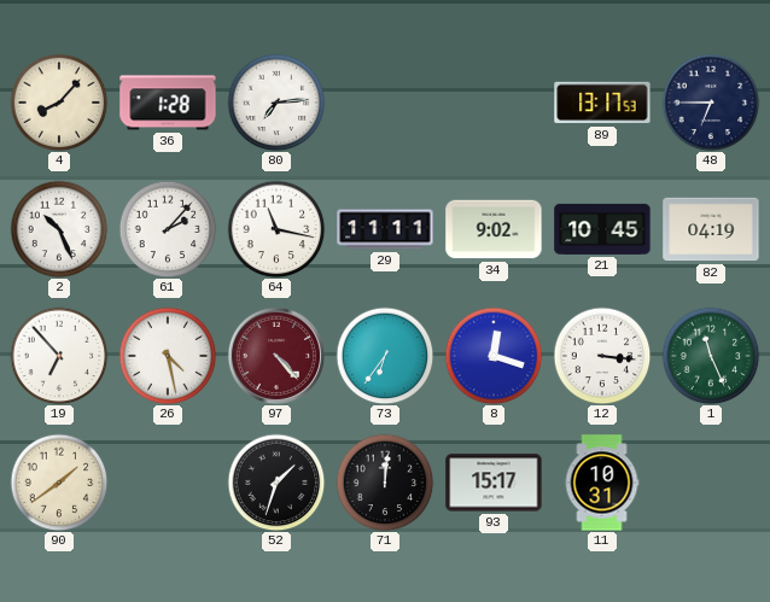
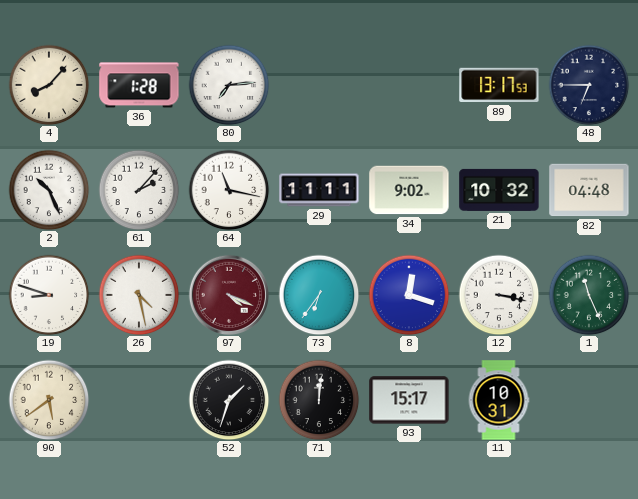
21: 10:45 -> 10:32 (499, 190)
82: 04:19 -> 04:48 (589, 190)
19: 6:53 -> 8:48 (49, 295)
97: 4:23 -> 4:19 (228, 294)
12: 3:16 -> 3:17 (499, 295)
90: 1:39 -> 5:39 (49, 400)
